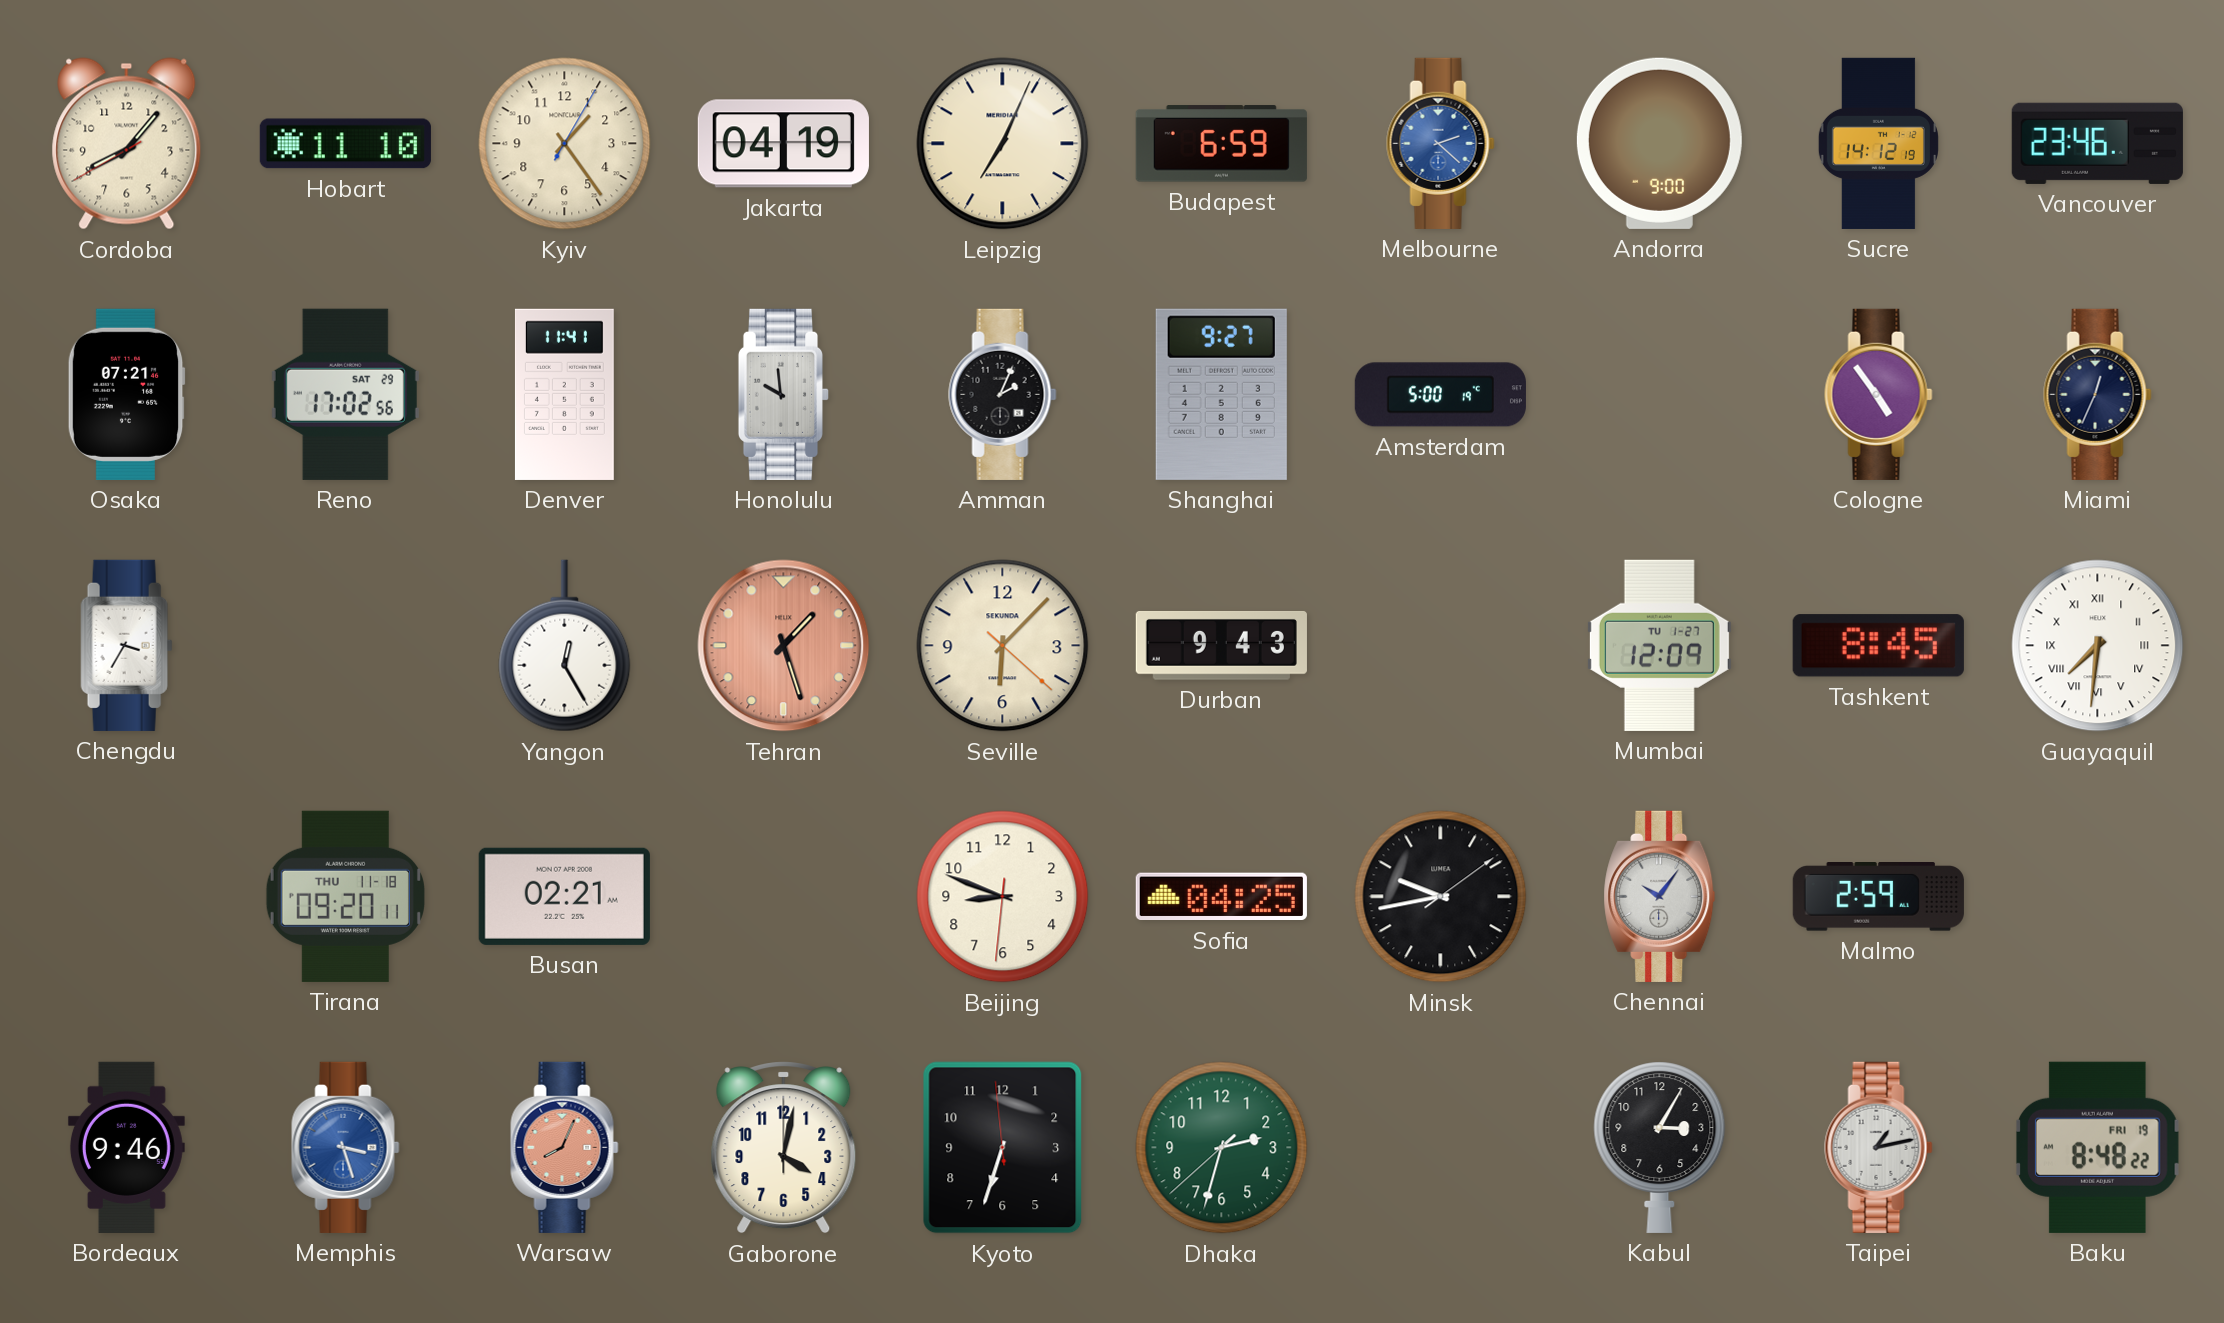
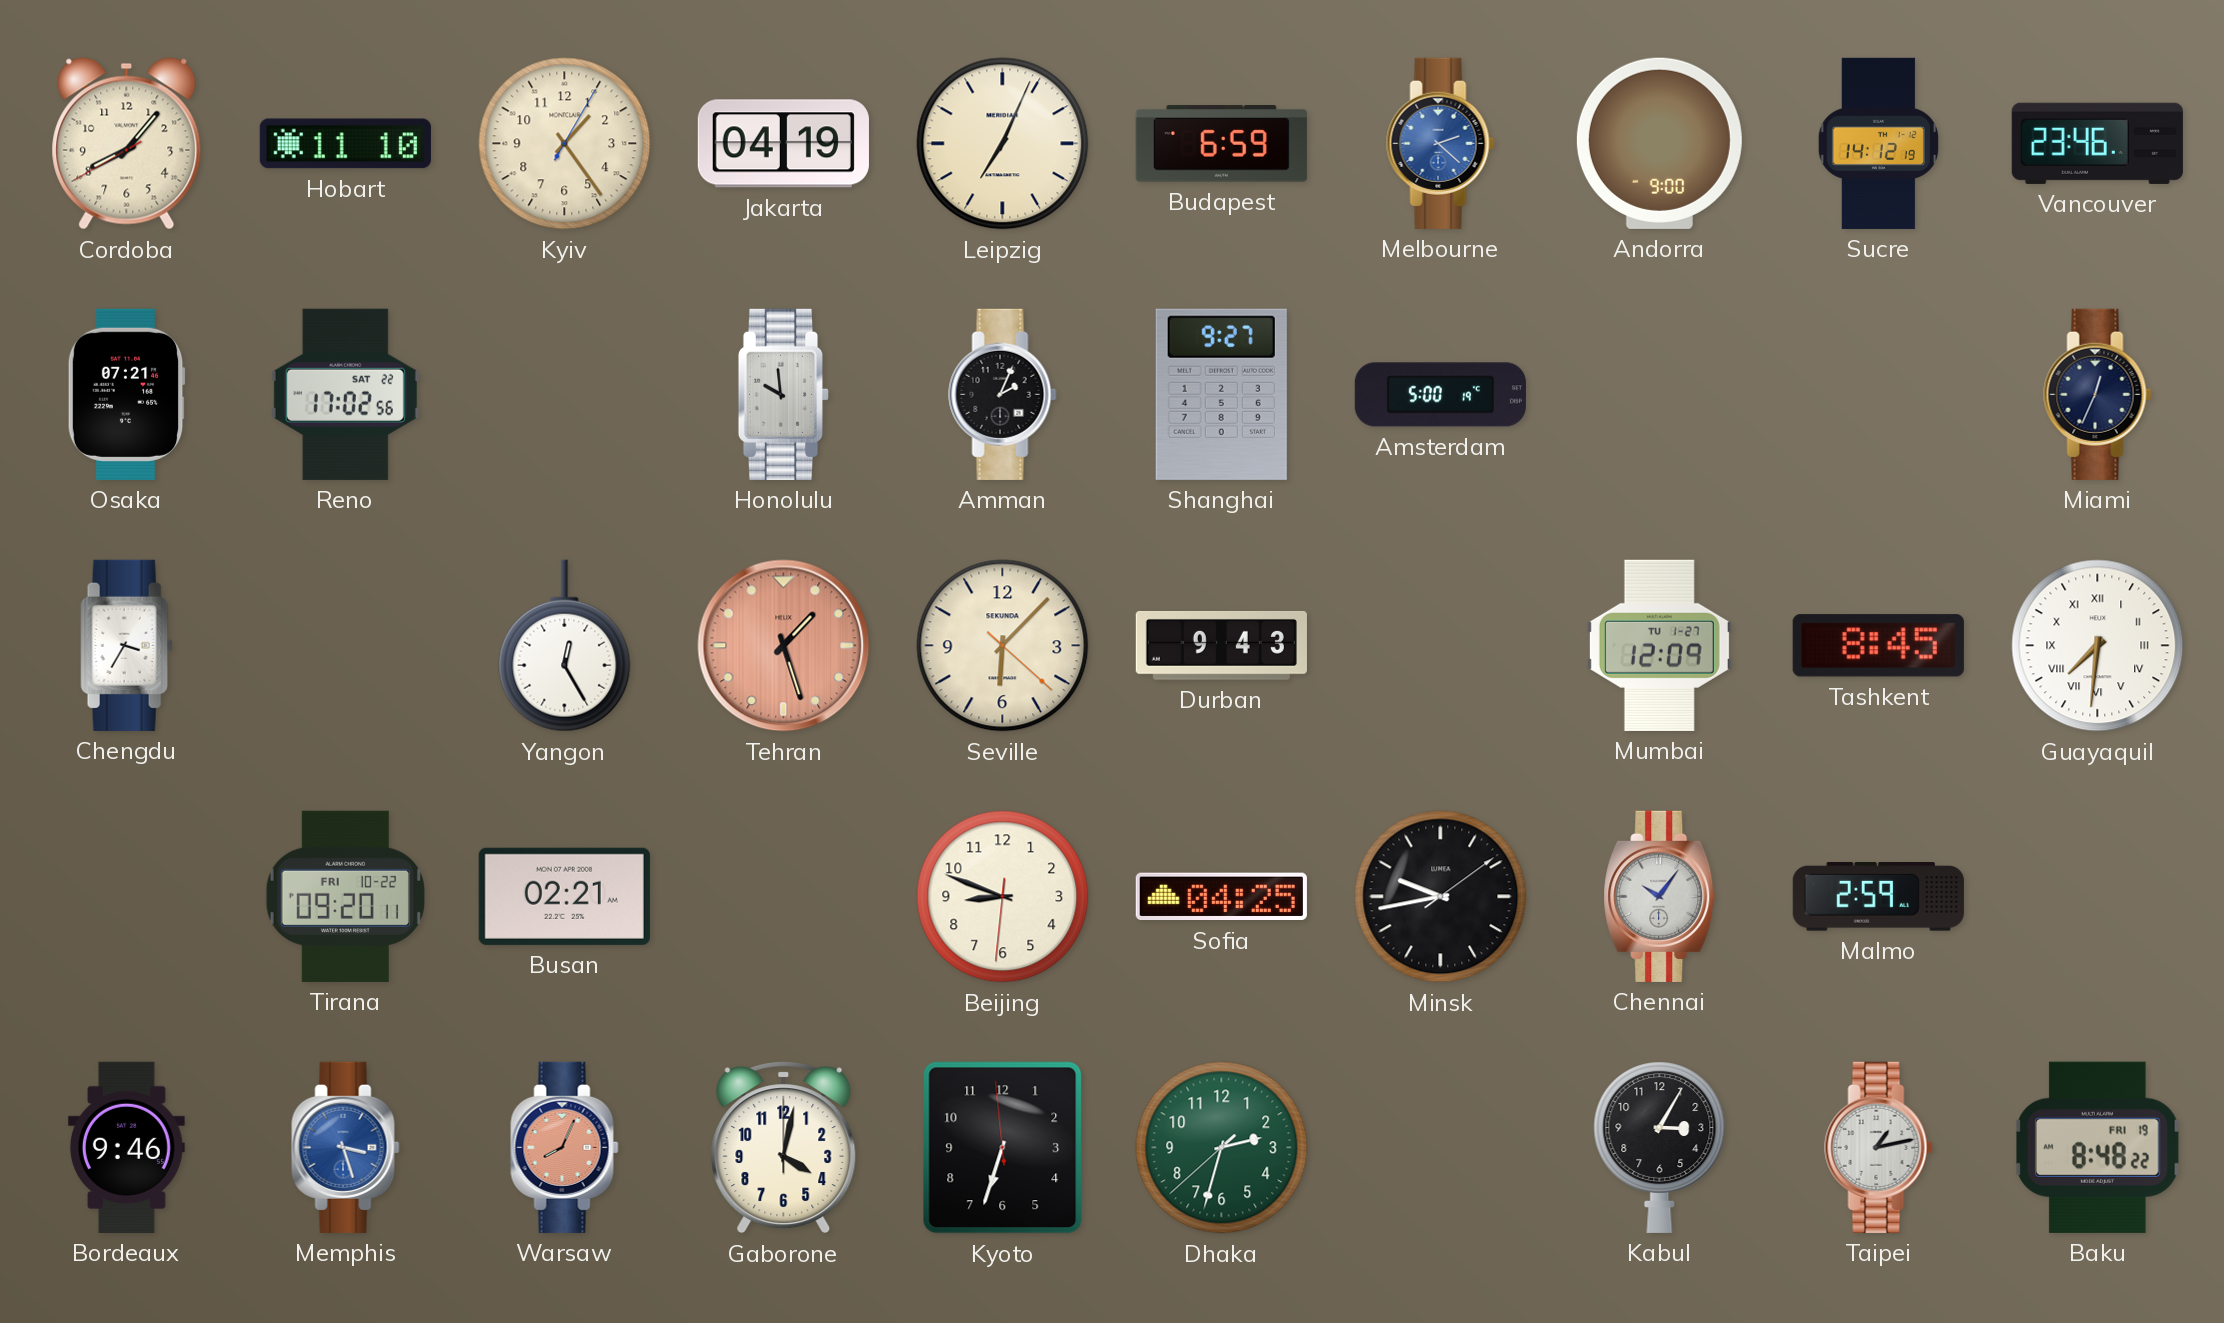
Reno date: SAT 29 -> SAT 22 (345, 394)
Denver: 11:41 -> none (564, 394)
Cologne: 4:54 -> none (1879, 394)
Tirana date: THU 11-18 -> FRI 10-22 (345, 896)
